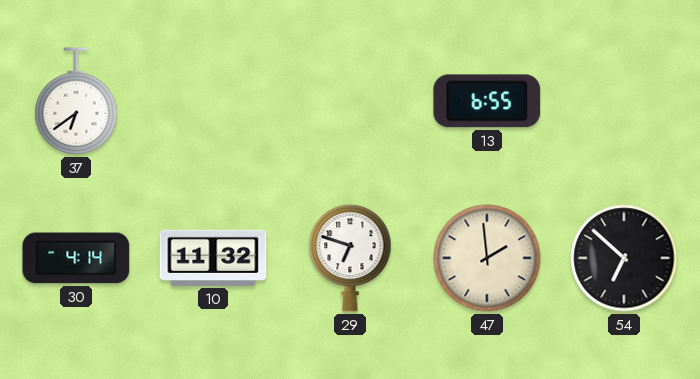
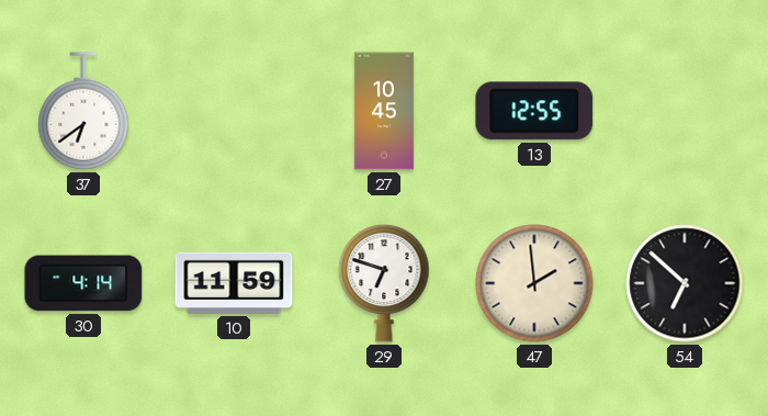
27: none -> 10:45 (384, 111)
13: 6:55 -> 12:55 (534, 111)
10: 11:32 -> 11:59 (234, 283)
